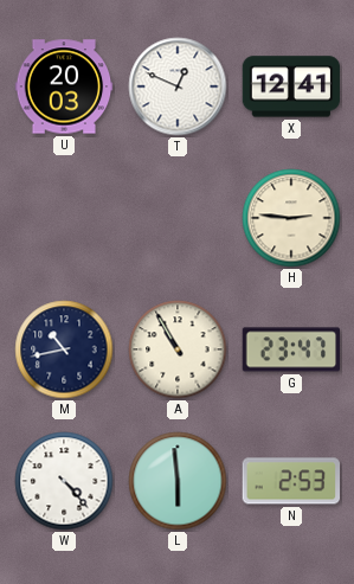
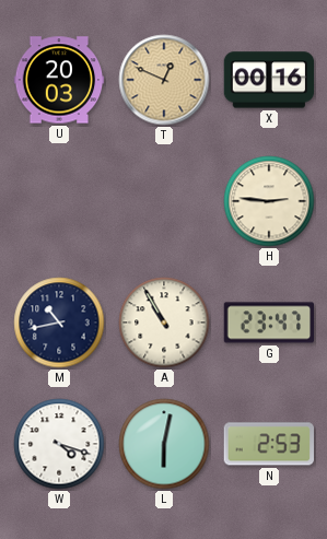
T dial: white -> champagne (164, 80)
X: 12:41 -> 00:16 (269, 80)
W: 4:23 -> 4:18 (59, 444)
L: 5:59 -> 6:02 (164, 444)
